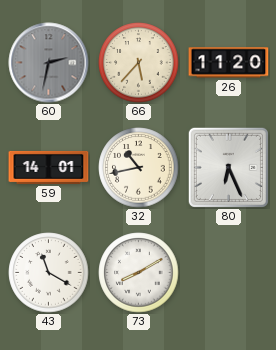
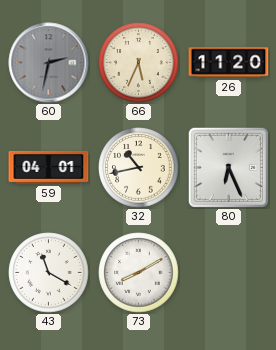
66: 5:37 -> 5:34 (139, 63)
59: 14:01 -> 04:01 (49, 167)
